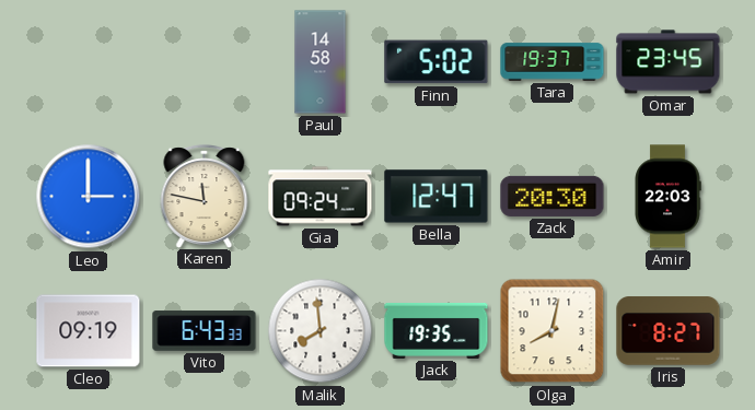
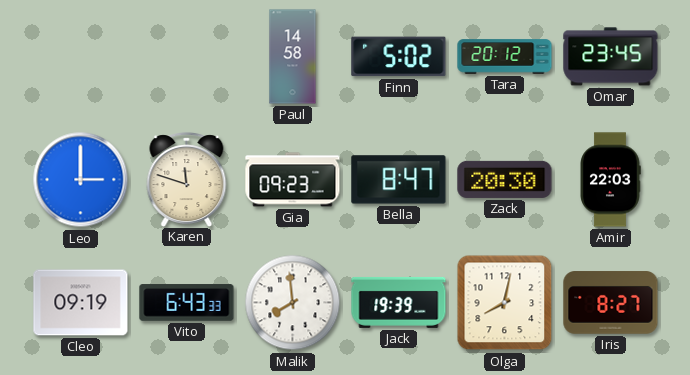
Tara: 19:37 -> 20:12 (505, 57)
Karen: 11:47 -> 11:48 (187, 179)
Gia: 09:24 -> 09:23 (293, 180)
Bella: 12:47 -> 8:47 (399, 180)
Jack: 19:35 -> 19:39 (399, 302)
